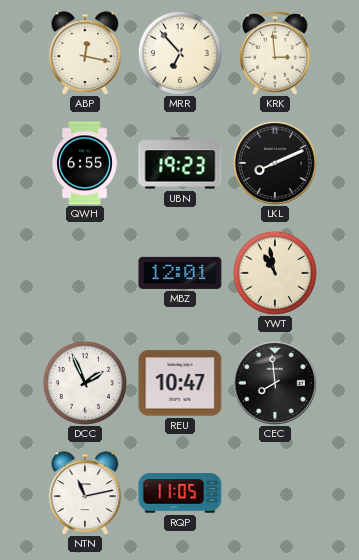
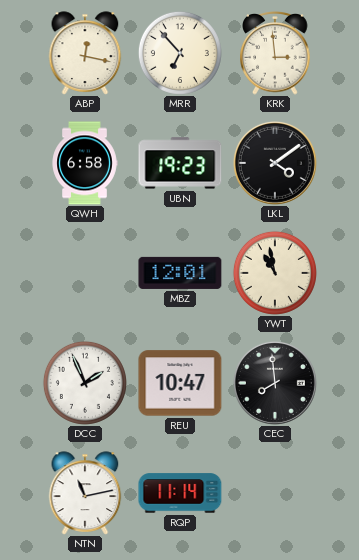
QWH: 6:55 -> 6:58 (85, 163)
LKL: 8:11 -> 4:09 (275, 163)
RQP: 11:05 -> 11:14 (180, 493)
